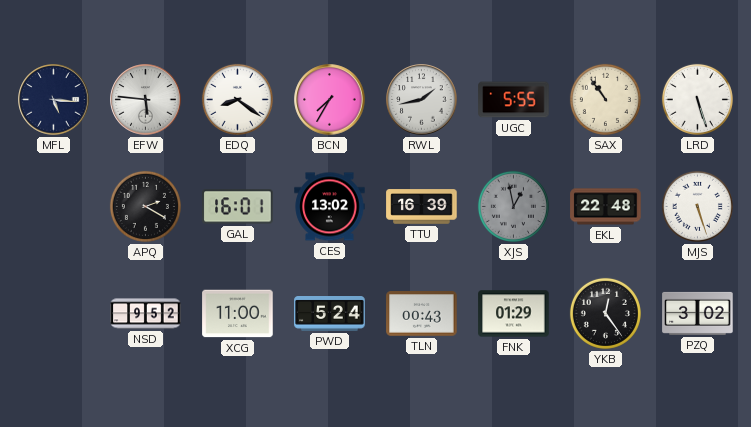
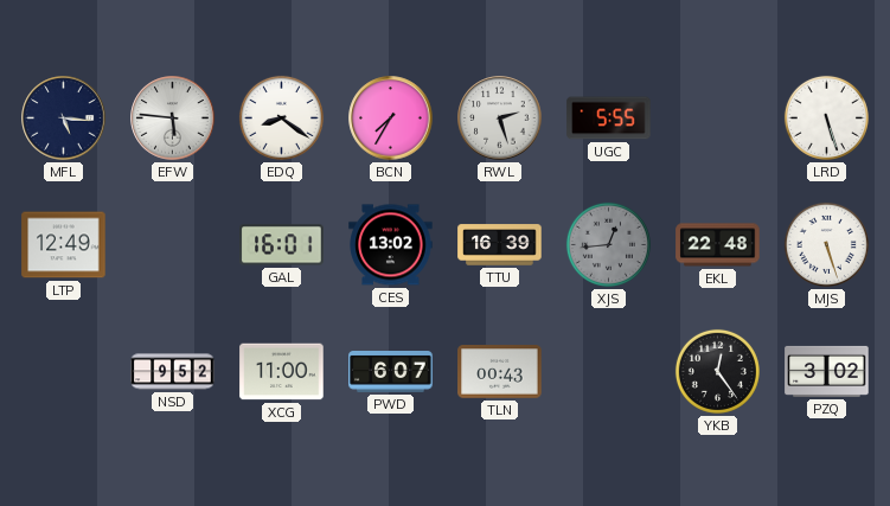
RWL: 1:43 -> 2:27 (500, 119)
SAX: 10:54 -> none (605, 99)
LTP: none -> 12:49 (64, 245)
APQ: 2:20 -> none (145, 206)
XJS: 12:58 -> 12:44 (608, 244)
PWD: 5:24 -> 6:07 (391, 372)
FNK: 01:29 -> none (514, 314)
